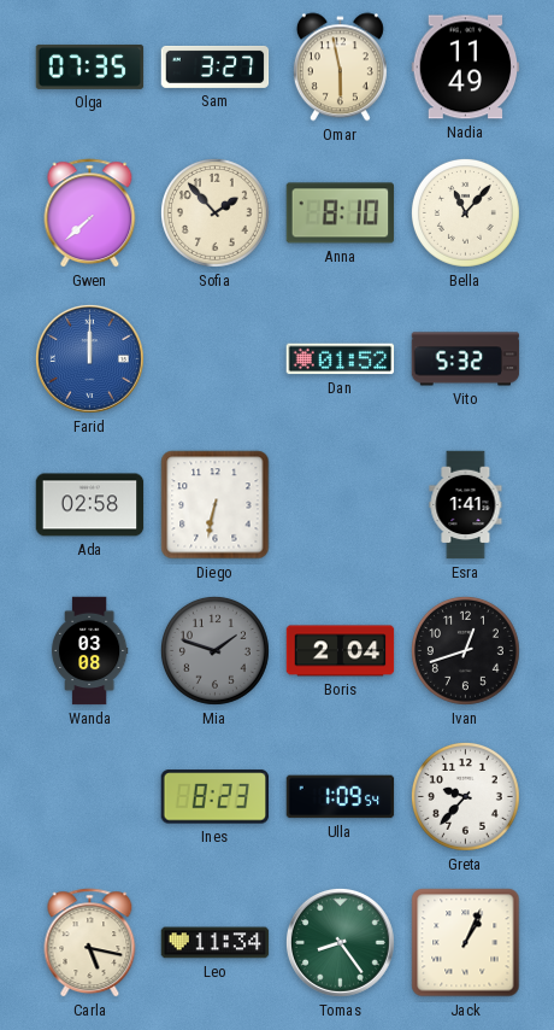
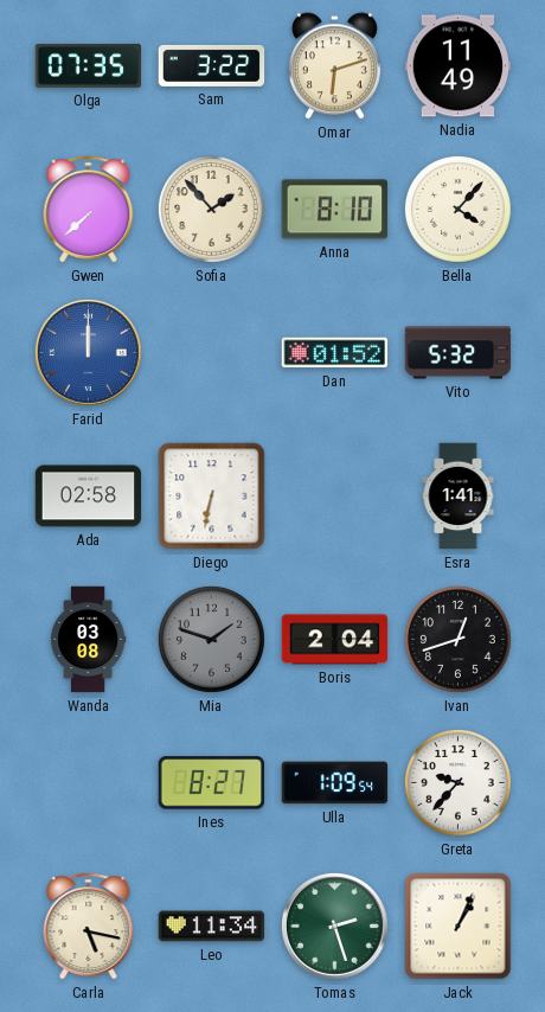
Sam: 3:27 -> 3:22 (212, 65)
Omar: 5:58 -> 6:12 (334, 66)
Bella: 11:07 -> 4:07 (457, 209)
Ines: 8:23 -> 8:27 (212, 783)
Tomas: 8:24 -> 2:27 (334, 925)
